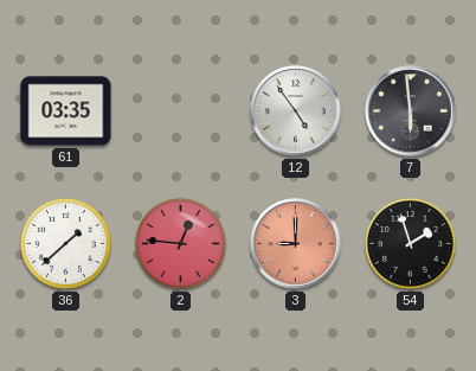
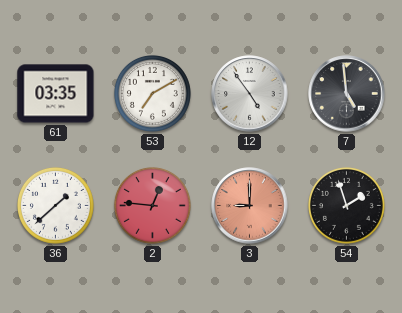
53: none -> 7:10 (152, 93)
7: 5:59 -> 4:59 (347, 94)
